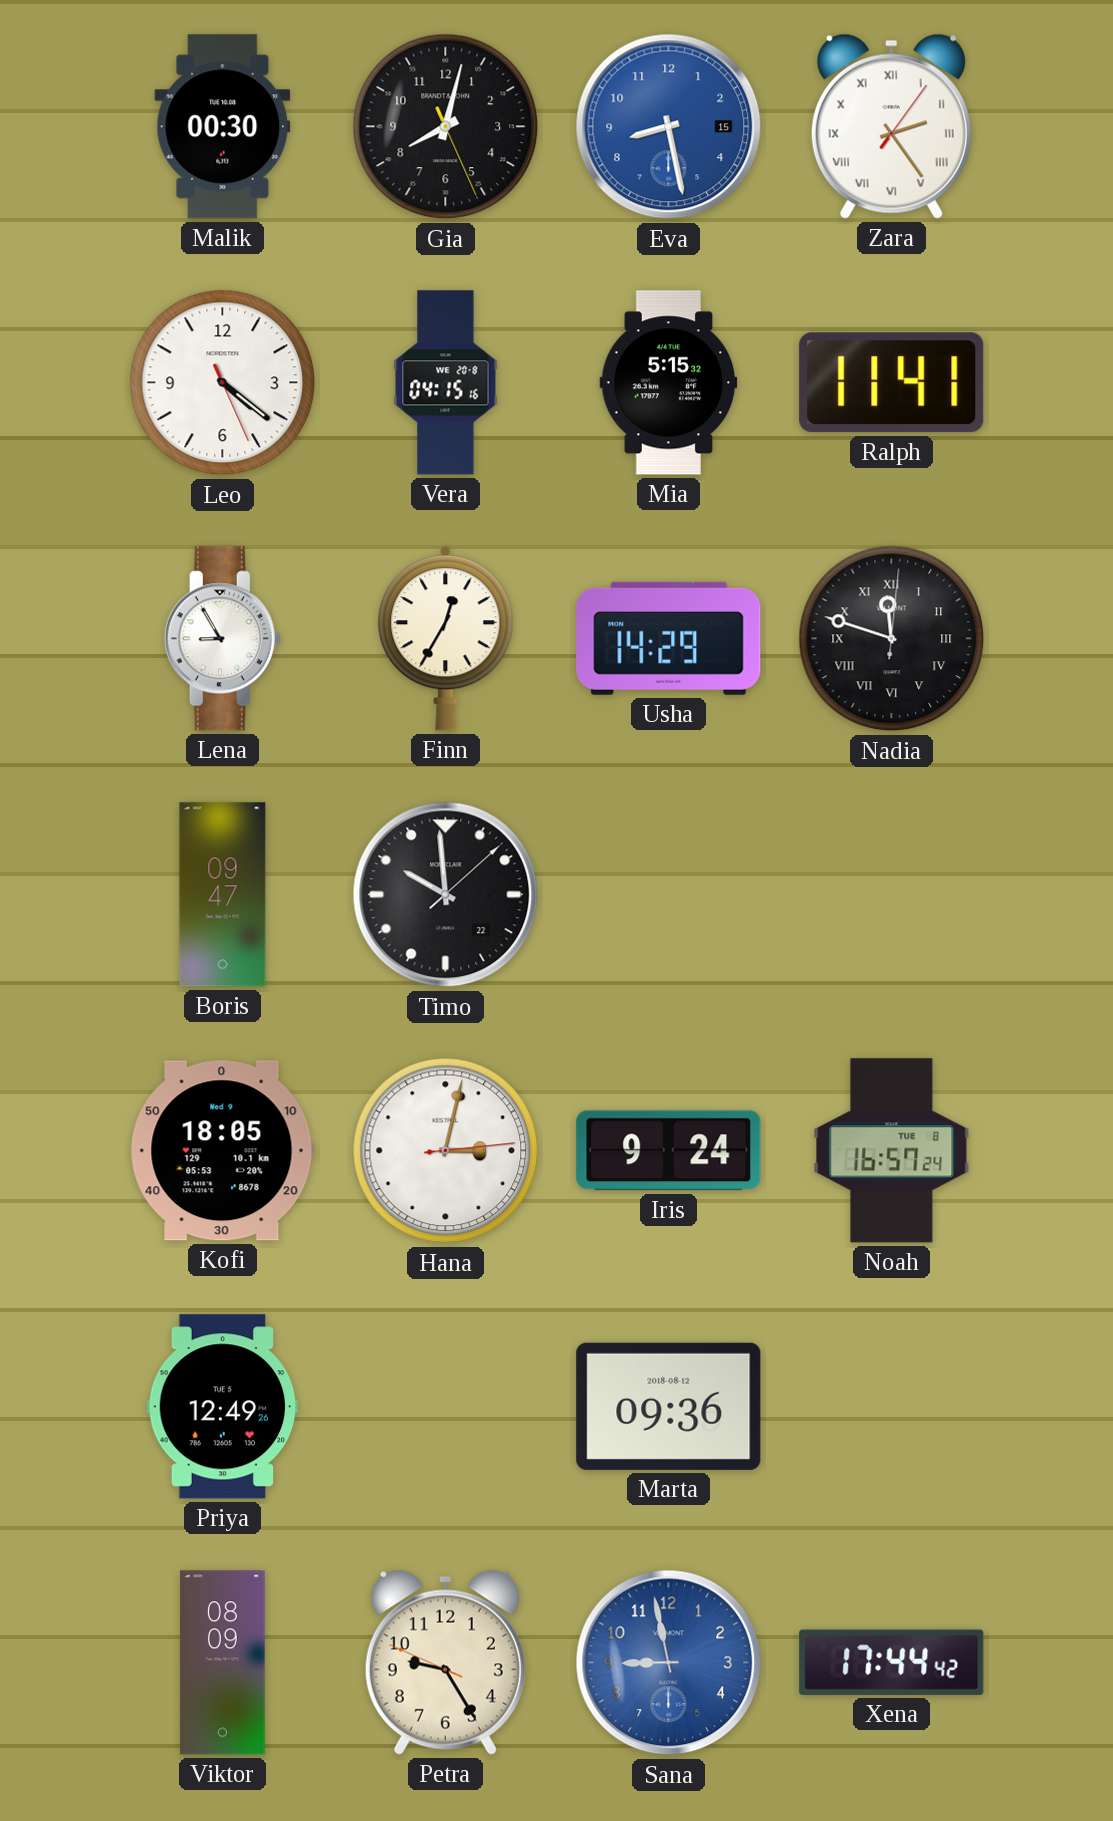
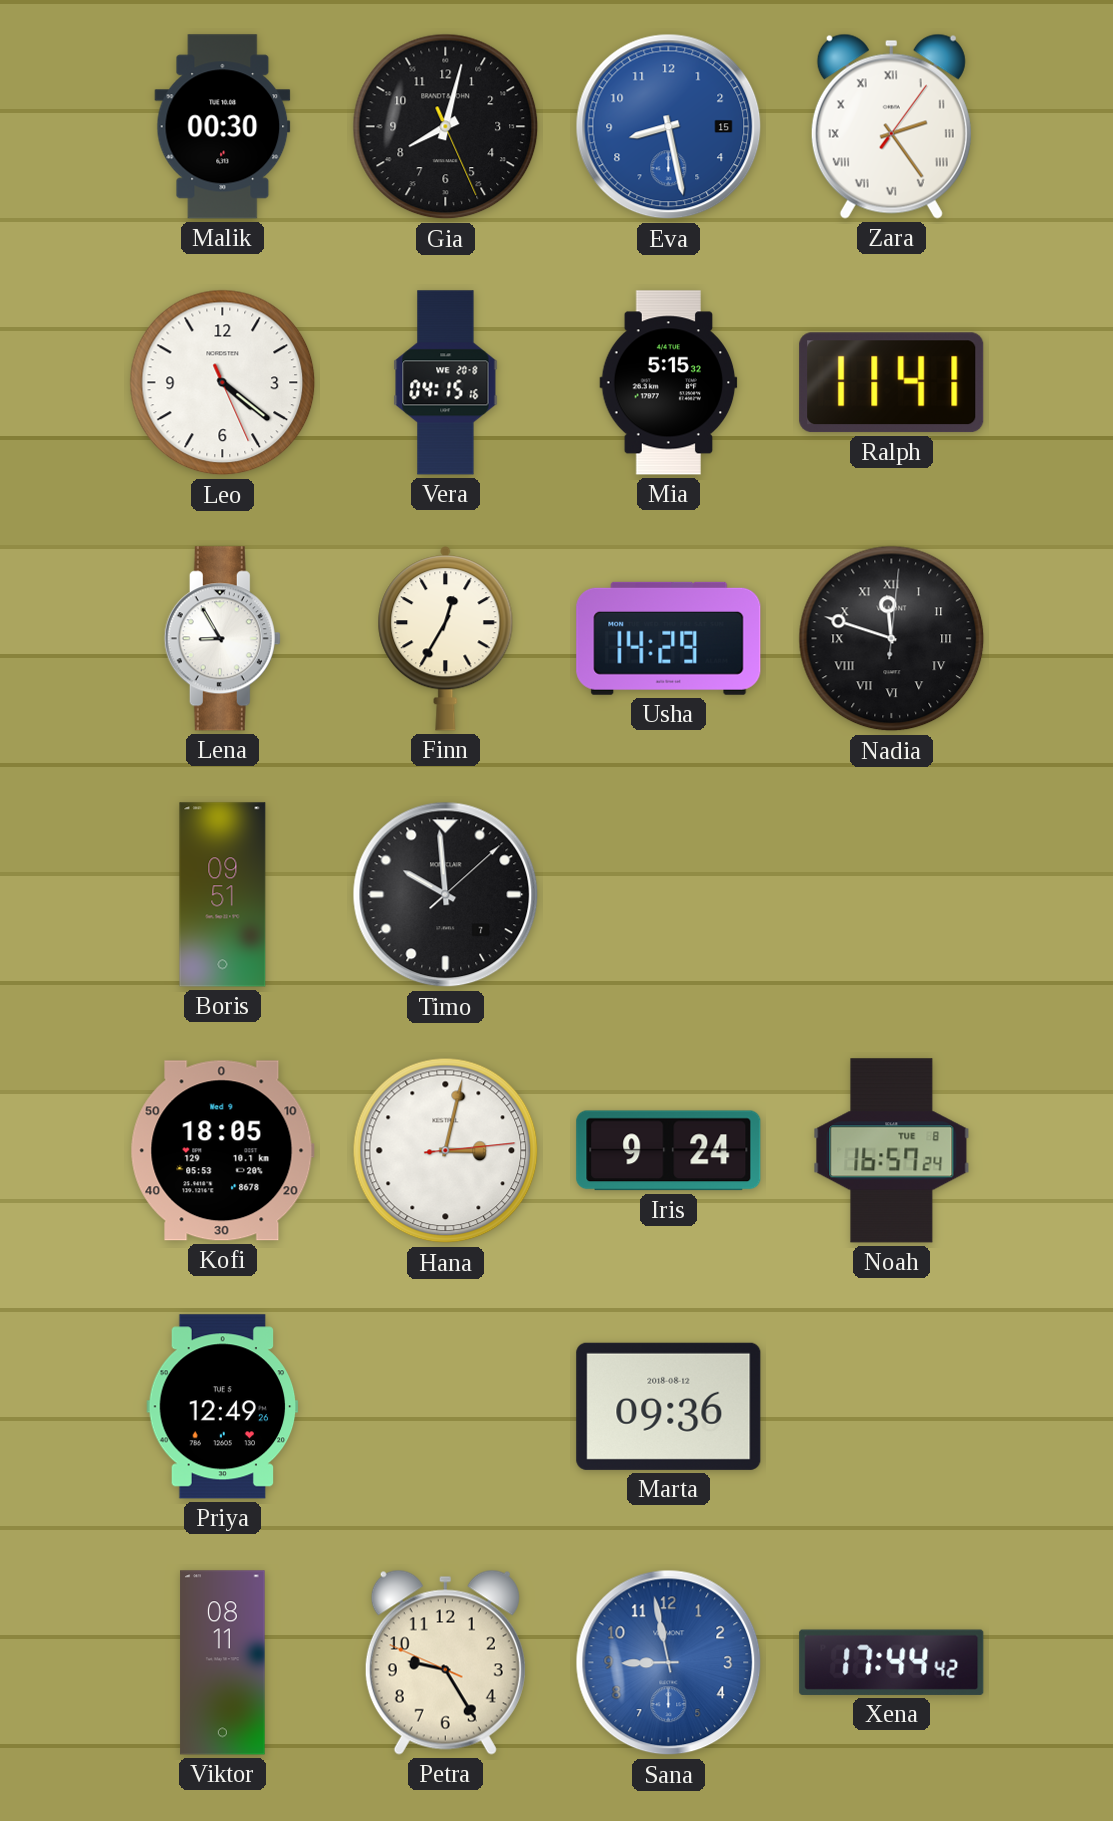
Boris: 09:47 -> 09:51 (223, 895)
Timo date: 22 -> 7 (446, 895)
Viktor: 08:09 -> 08:11 (223, 1663)
